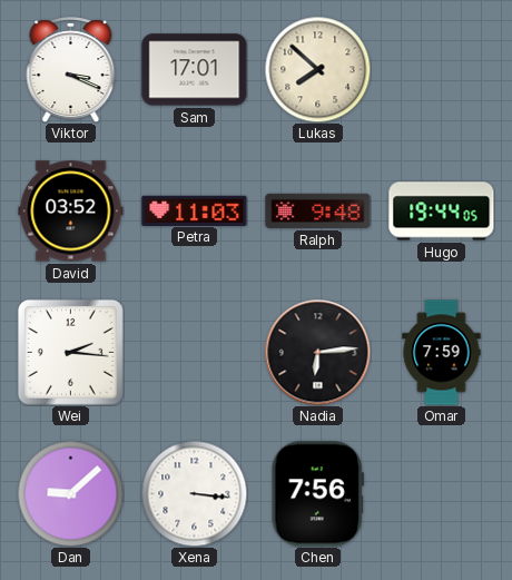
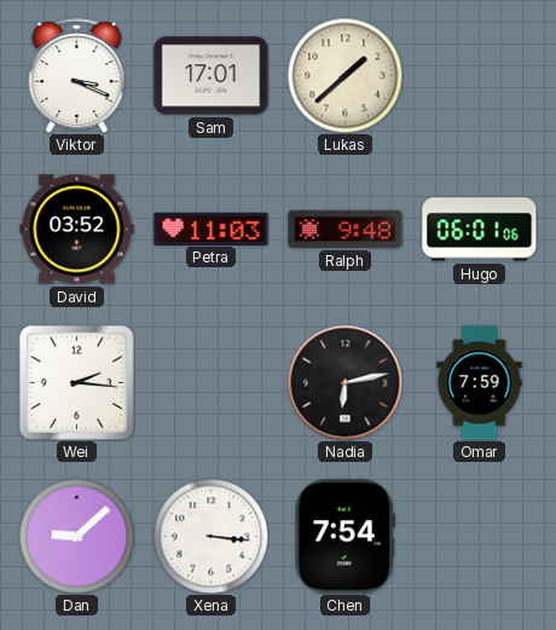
Lukas: 7:52 -> 1:38 (344, 75)
Hugo: 19:44 -> 06:01 (480, 230)
Nadia: 6:14 -> 6:13 (344, 382)
Chen: 7:56 -> 7:54 (344, 537)
